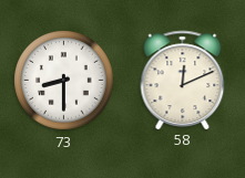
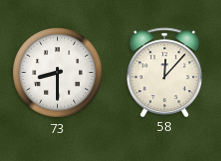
58: 12:11 -> 12:07 (165, 72)
